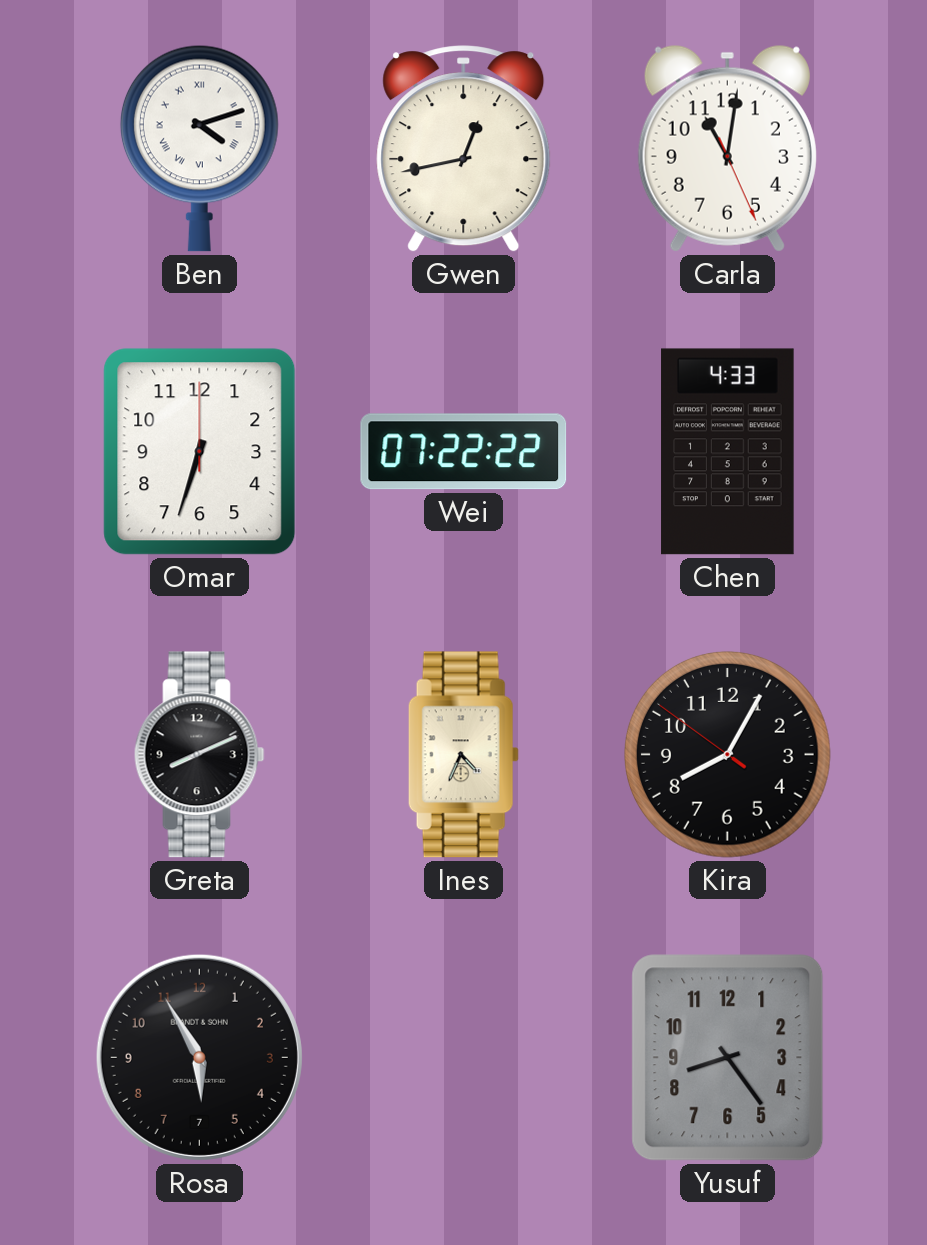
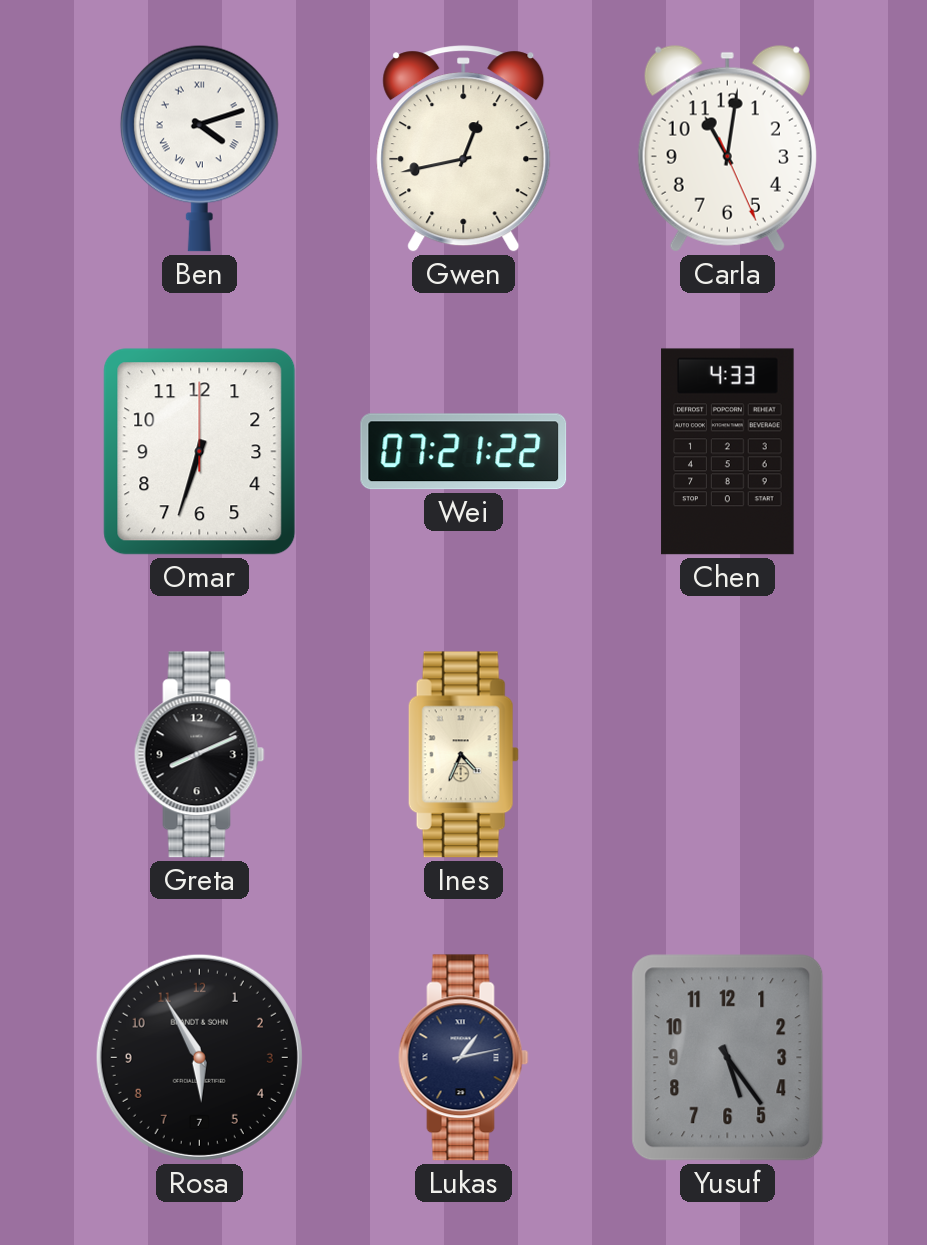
Wei: 07:22 -> 07:21 (464, 452)
Kira: 8:04 -> none (728, 755)
Lukas: none -> 1:13 (464, 1058)
Yusuf: 8:24 -> 5:24 (728, 1058)
